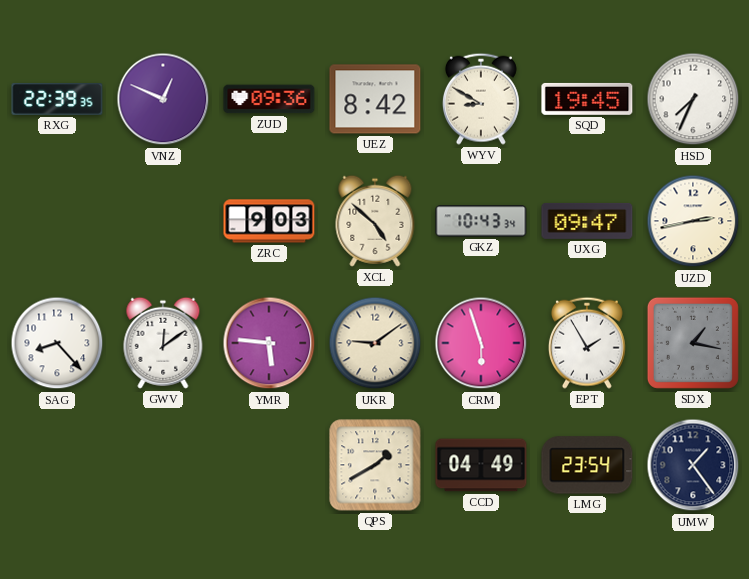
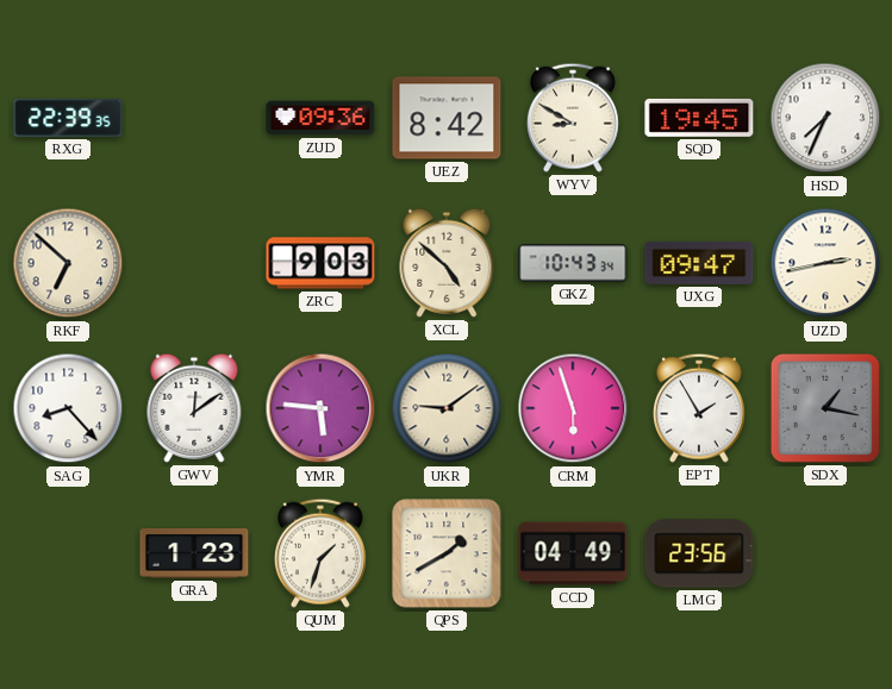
VNZ: 12:49 -> none (163, 99)
RKF: none -> 6:52 (68, 263)
GRA: none -> 1:23 (194, 553)
QUM: none -> 1:33 (320, 553)
LMG: 23:54 -> 23:56 (699, 553)
UMW: 1:24 -> none (693, 465)
